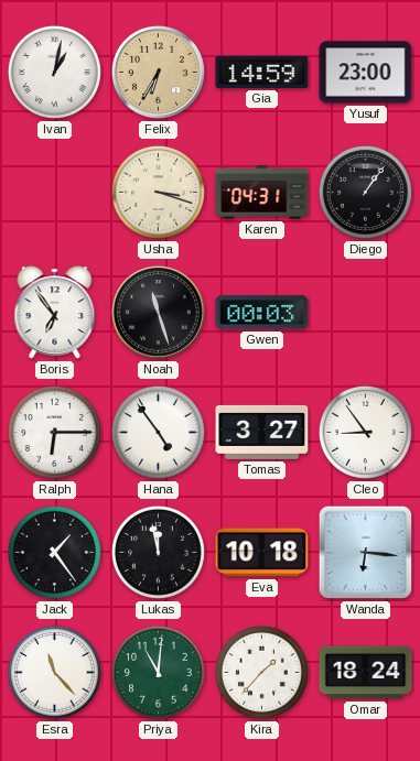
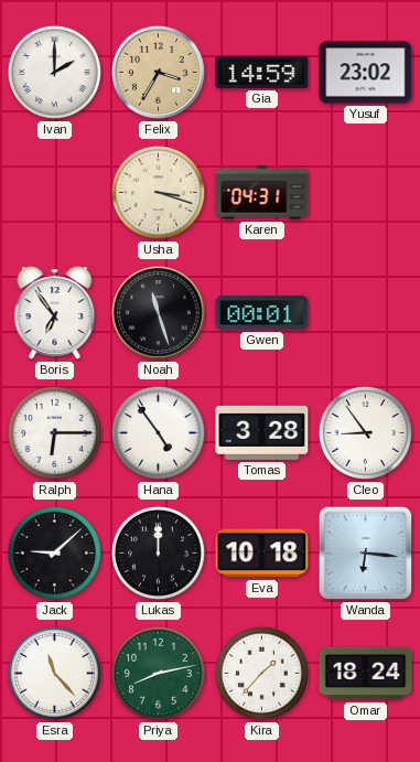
Ivan: 1:02 -> 2:00 (54, 72)
Felix: 6:35 -> 3:35 (158, 72)
Yusuf: 23:00 -> 23:02 (366, 73)
Diego: 1:06 -> none (365, 192)
Gwen: 00:03 -> 00:01 (262, 313)
Tomas: 3:27 -> 3:28 (262, 432)
Jack: 1:24 -> 9:08 (54, 552)
Lukas: 11:58 -> 12:00 (158, 552)
Priya: 11:01 -> 8:13 (158, 673)
